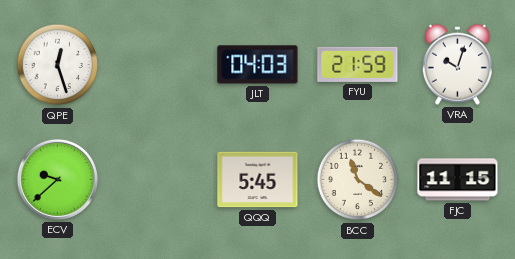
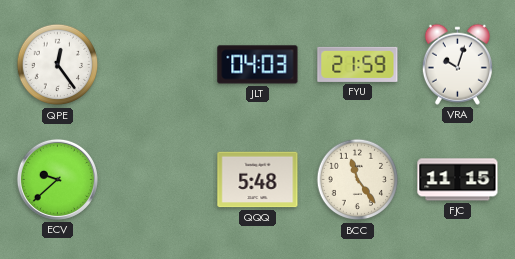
QPE: 12:27 -> 12:24 (58, 65)
QQQ: 5:45 -> 5:48 (258, 180)
BCC: 11:21 -> 11:24 (358, 180)
